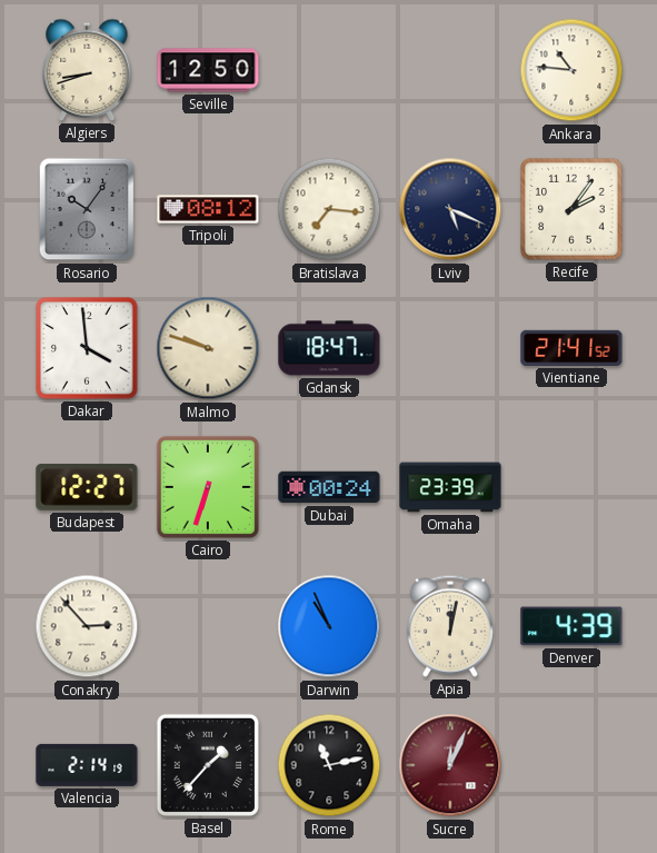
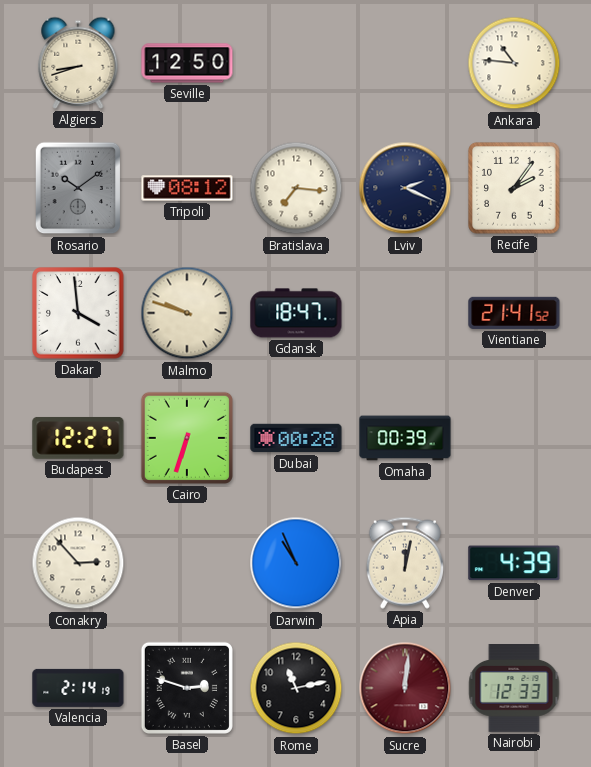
Rosario: 10:06 -> 10:09 (78, 188)
Lviv: 5:19 -> 2:19 (405, 188)
Dubai: 00:24 -> 00:28 (296, 438)
Omaha: 23:39 -> 00:39 (405, 438)
Basel: 1:37 -> 2:48 (187, 688)
Sucre: 12:04 -> 12:01 (405, 688)
Nairobi: none -> 12:33 (514, 689)
